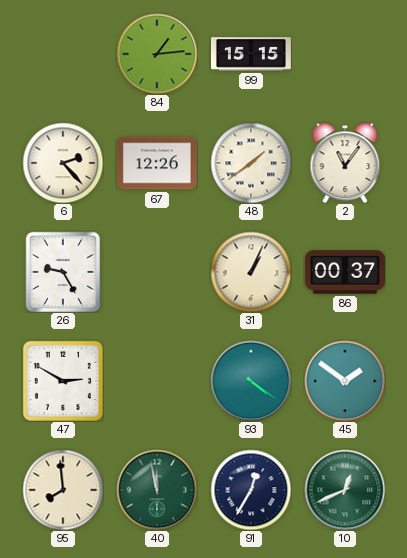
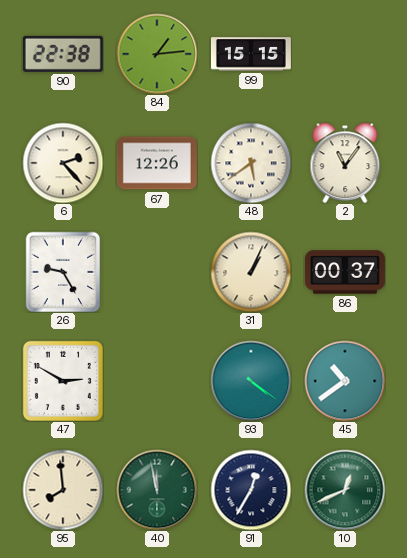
90: none -> 22:38 (63, 54)
48: 1:39 -> 5:39 (251, 163)
45: 1:51 -> 10:39 (345, 381)
